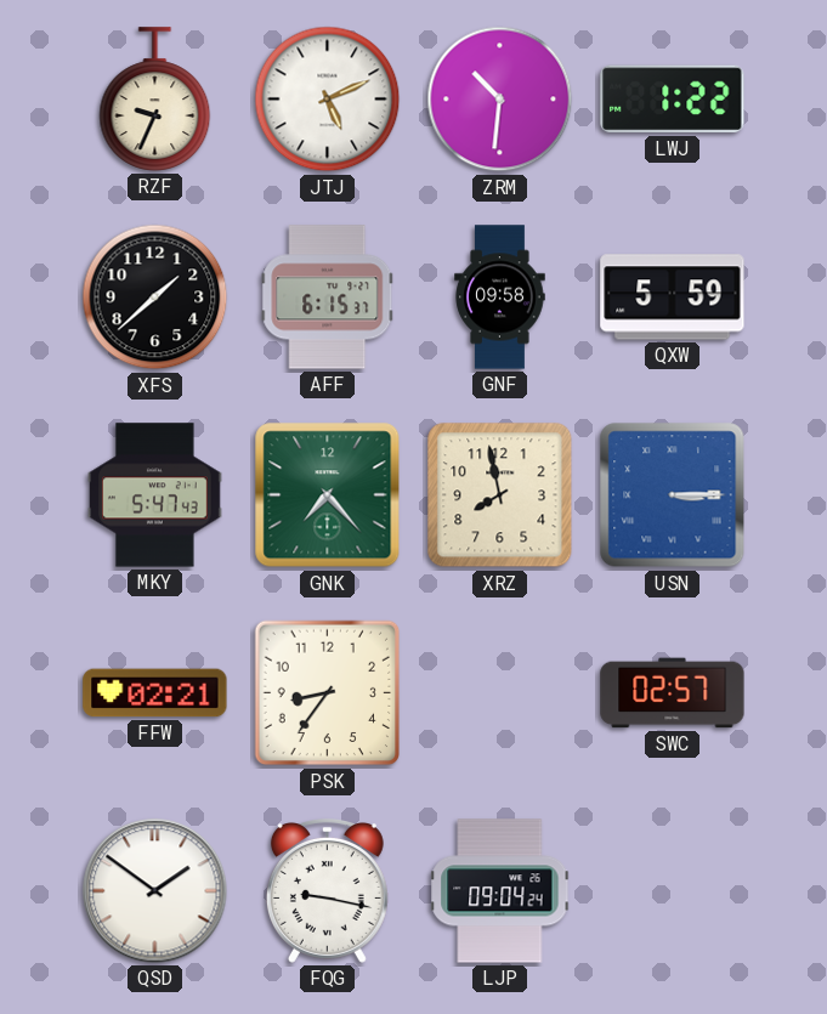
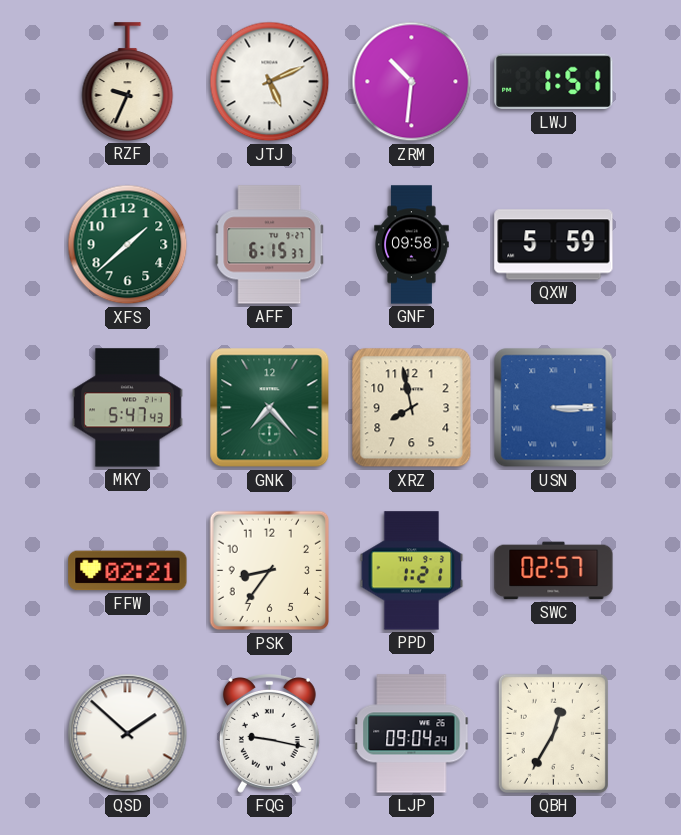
LWJ: 1:22 -> 1:51 (554, 82)
XFS dial: black -> green (128, 245)
PPD: none -> 1:21 (412, 571)
QSD: 1:51 -> 1:52 (128, 734)
QBH: none -> 12:35 (553, 733)
